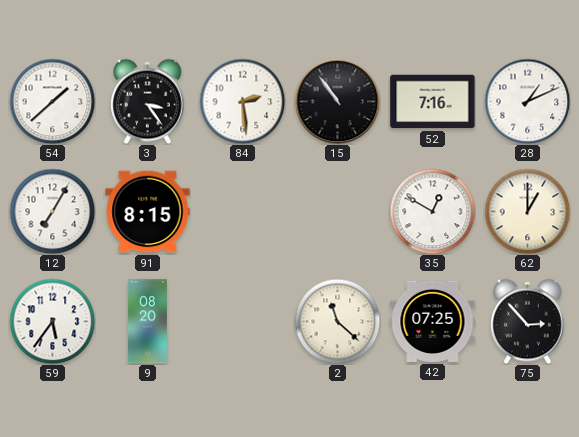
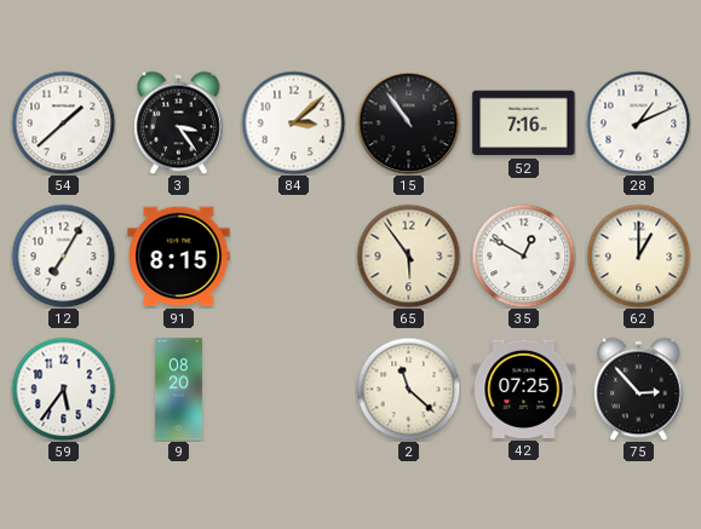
84: 2:29 -> 3:08 (293, 122)
65: none -> 5:54 (408, 255)
